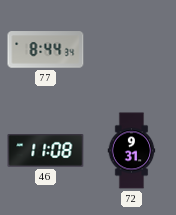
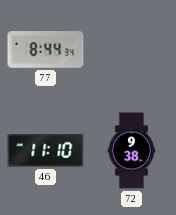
46: 11:08 -> 11:10 (46, 151)
72: 9:31 -> 9:38 (132, 151)
